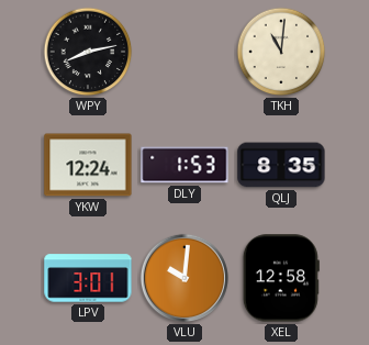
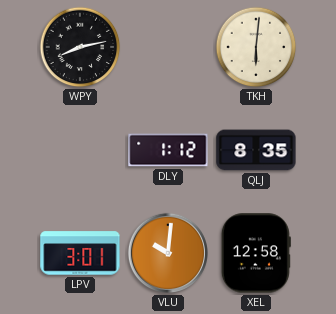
TKH: 11:01 -> 6:01 (256, 47)
YKW: 12:24 -> none (88, 165)
DLY: 1:53 -> 1:12 (168, 150)
